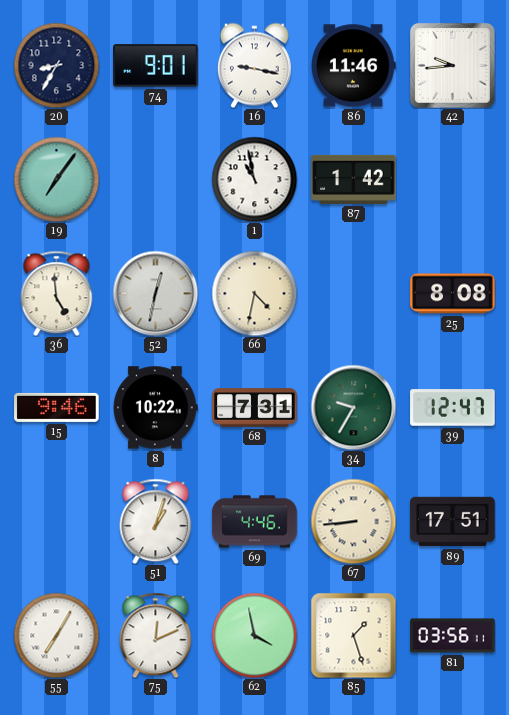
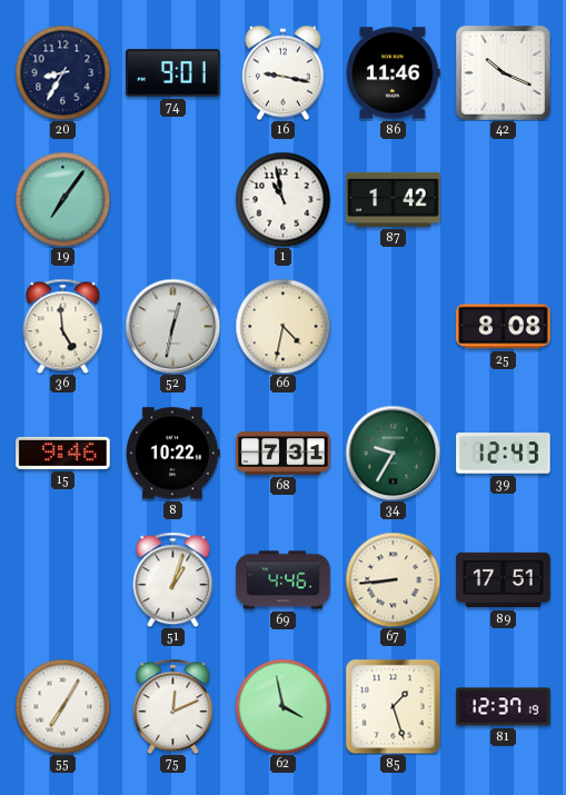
42: 9:44 -> 10:19 (504, 73)
39: 12:47 -> 12:43 (504, 454)
81: 03:56 -> 12:37 (504, 707)
